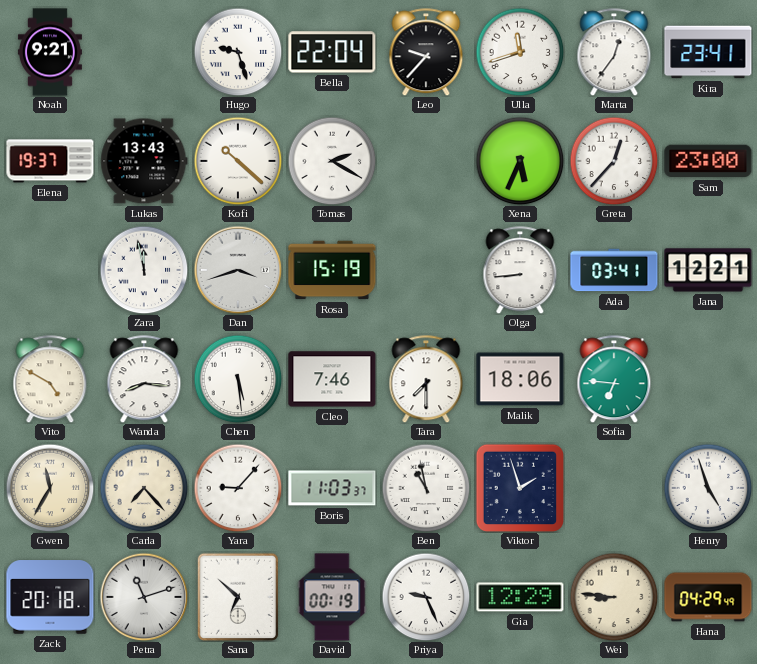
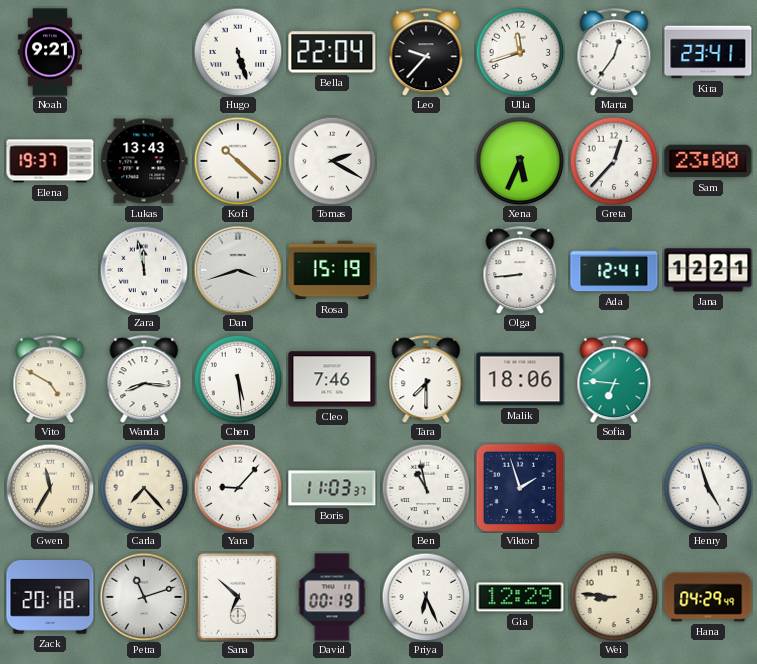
Hugo: 9:27 -> 5:27 (238, 52)
Ada: 03:41 -> 12:41 (614, 270)
Priya: 9:26 -> 6:26 (426, 597)
